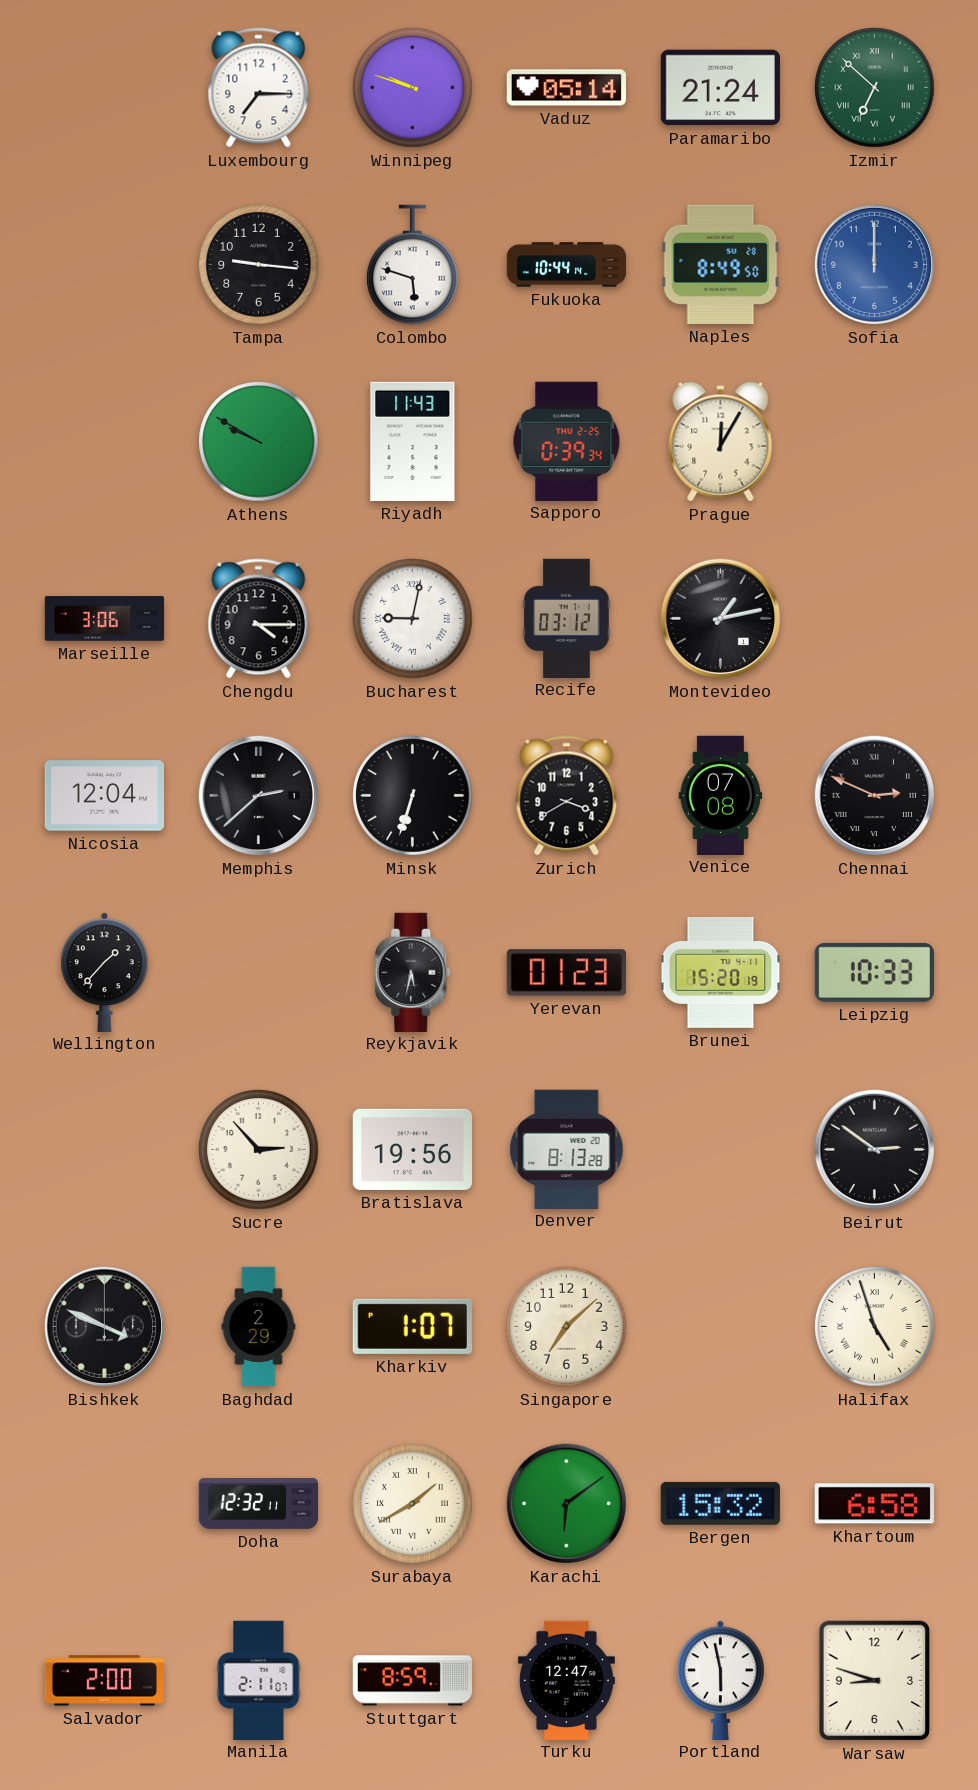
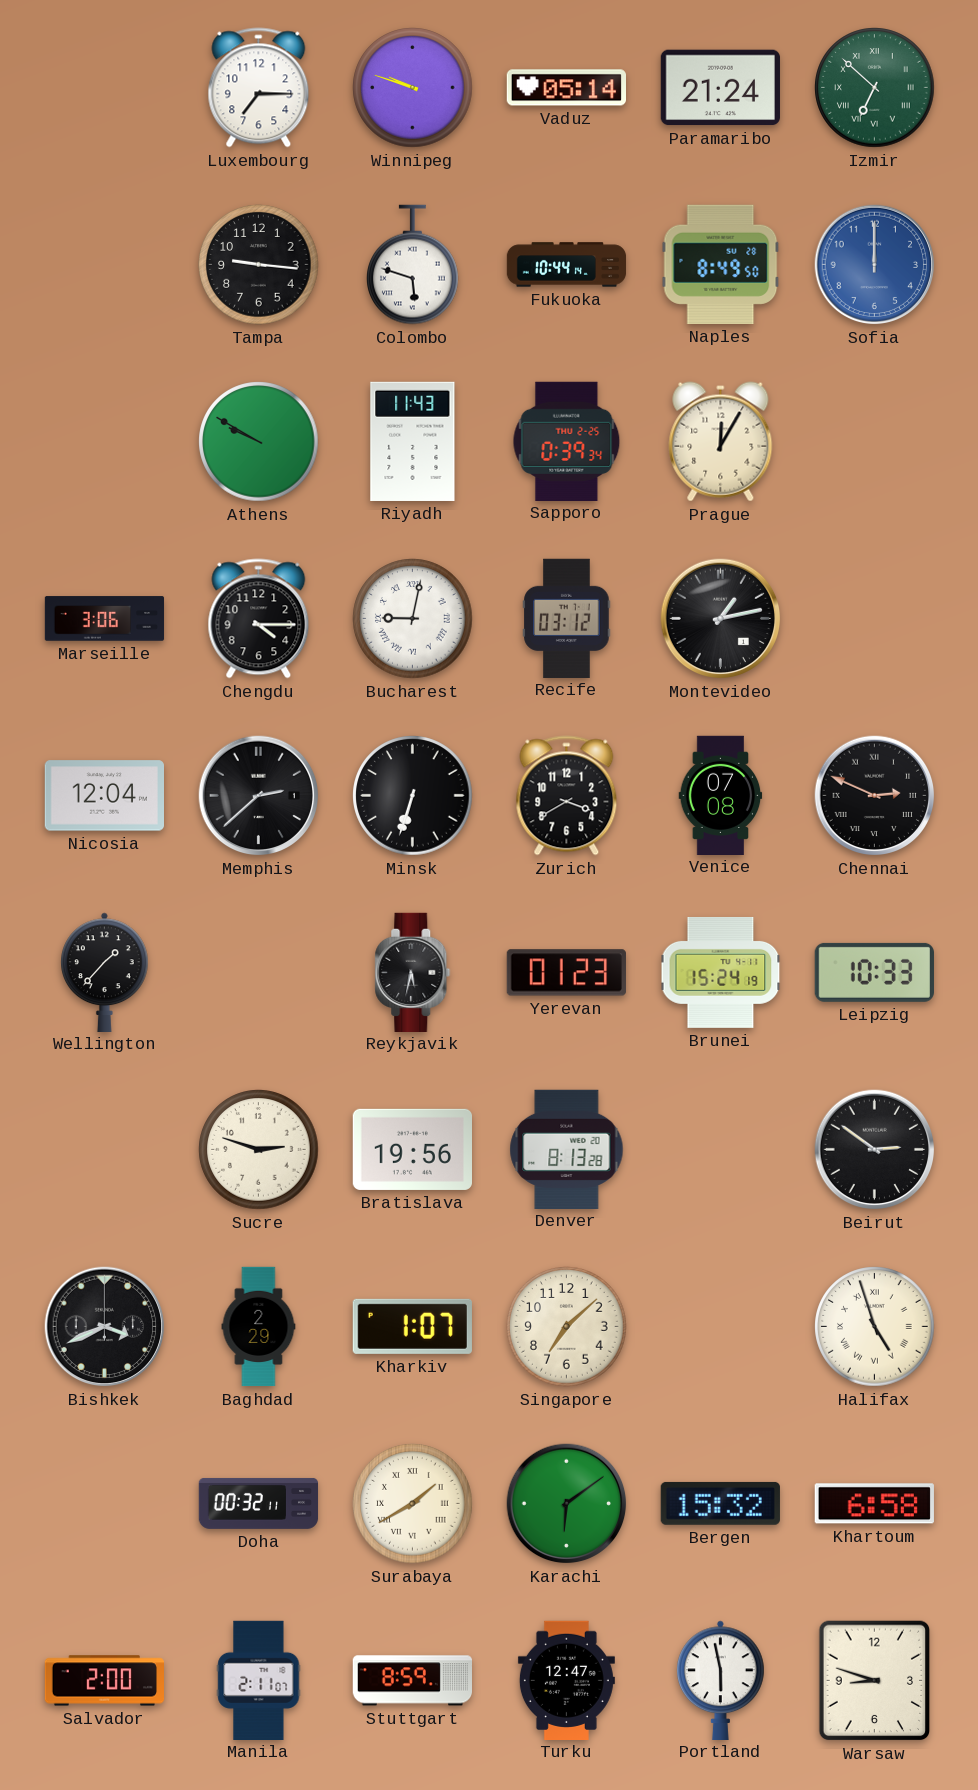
Brunei: 15:20 -> 15:24 (721, 972)
Sucre: 2:53 -> 2:48 (259, 1150)
Bishkek: 3:49 -> 3:41 (105, 1327)
Doha: 12:32 -> 00:32 (259, 1503)
